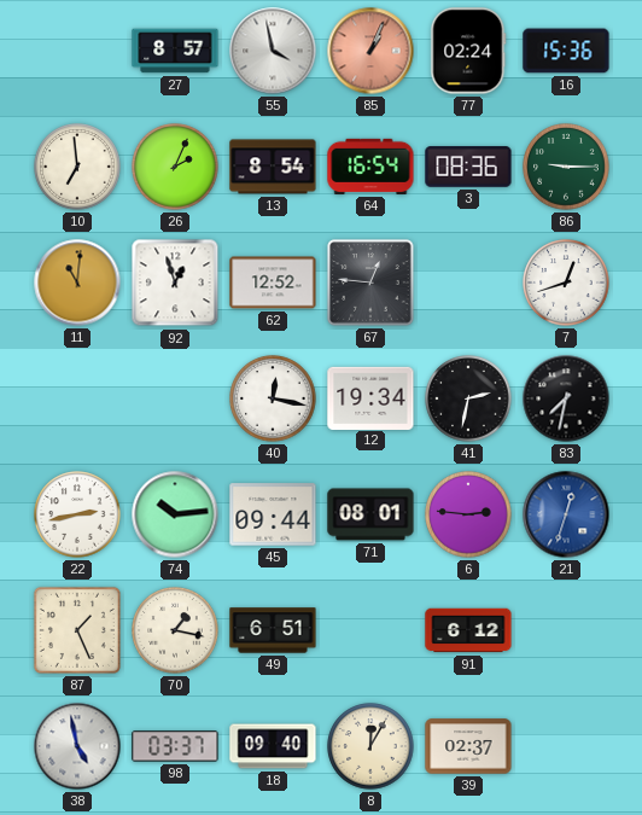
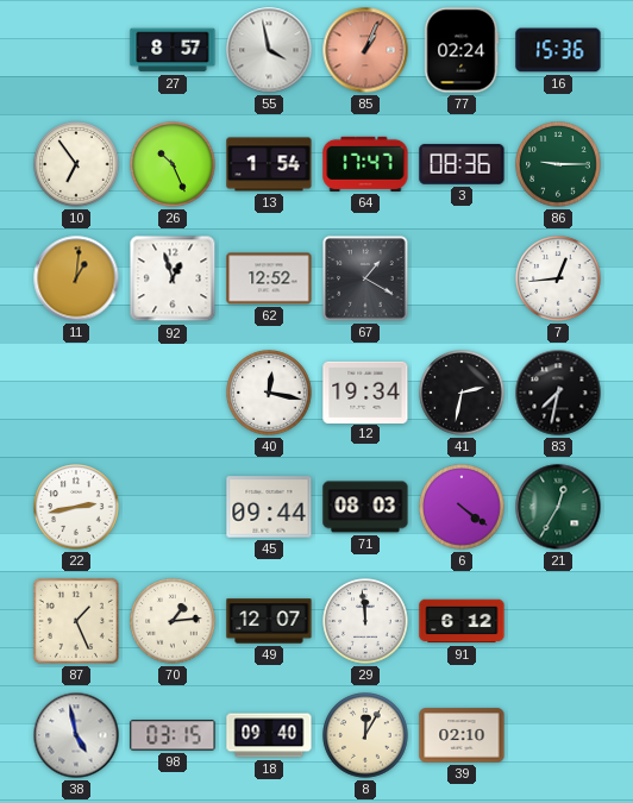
10: 6:59 -> 6:54 (76, 164)
26: 2:04 -> 10:26 (173, 164)
13: 8:54 -> 1:54 (269, 164)
64: 16:54 -> 17:47 (365, 164)
11: 11:01 -> 1:01 (76, 278)
67: 12:46 -> 1:20 (365, 278)
7: 12:42 -> 12:44 (558, 278)
74: 10:14 -> none (175, 514)
71: 08:01 -> 08:03 (365, 507)
6: 2:46 -> 4:21 (462, 507)
21: 12:33 -> 12:35 (558, 507)
21 dial: blue -> green (558, 507)
70: 1:17 -> 1:14 (173, 621)
49: 6:51 -> 12:07 (269, 621)
29: none -> 11:59 (365, 621)
98: 03:37 -> 03:15 (173, 735)
39: 02:37 -> 02:10 (462, 735)
